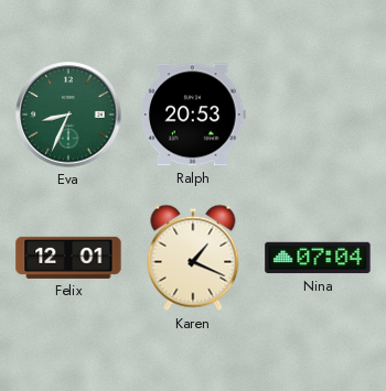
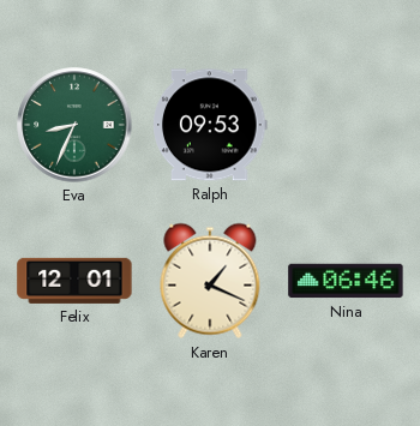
Ralph: 20:53 -> 09:53 (210, 125)
Nina: 07:04 -> 06:46 (346, 281)
